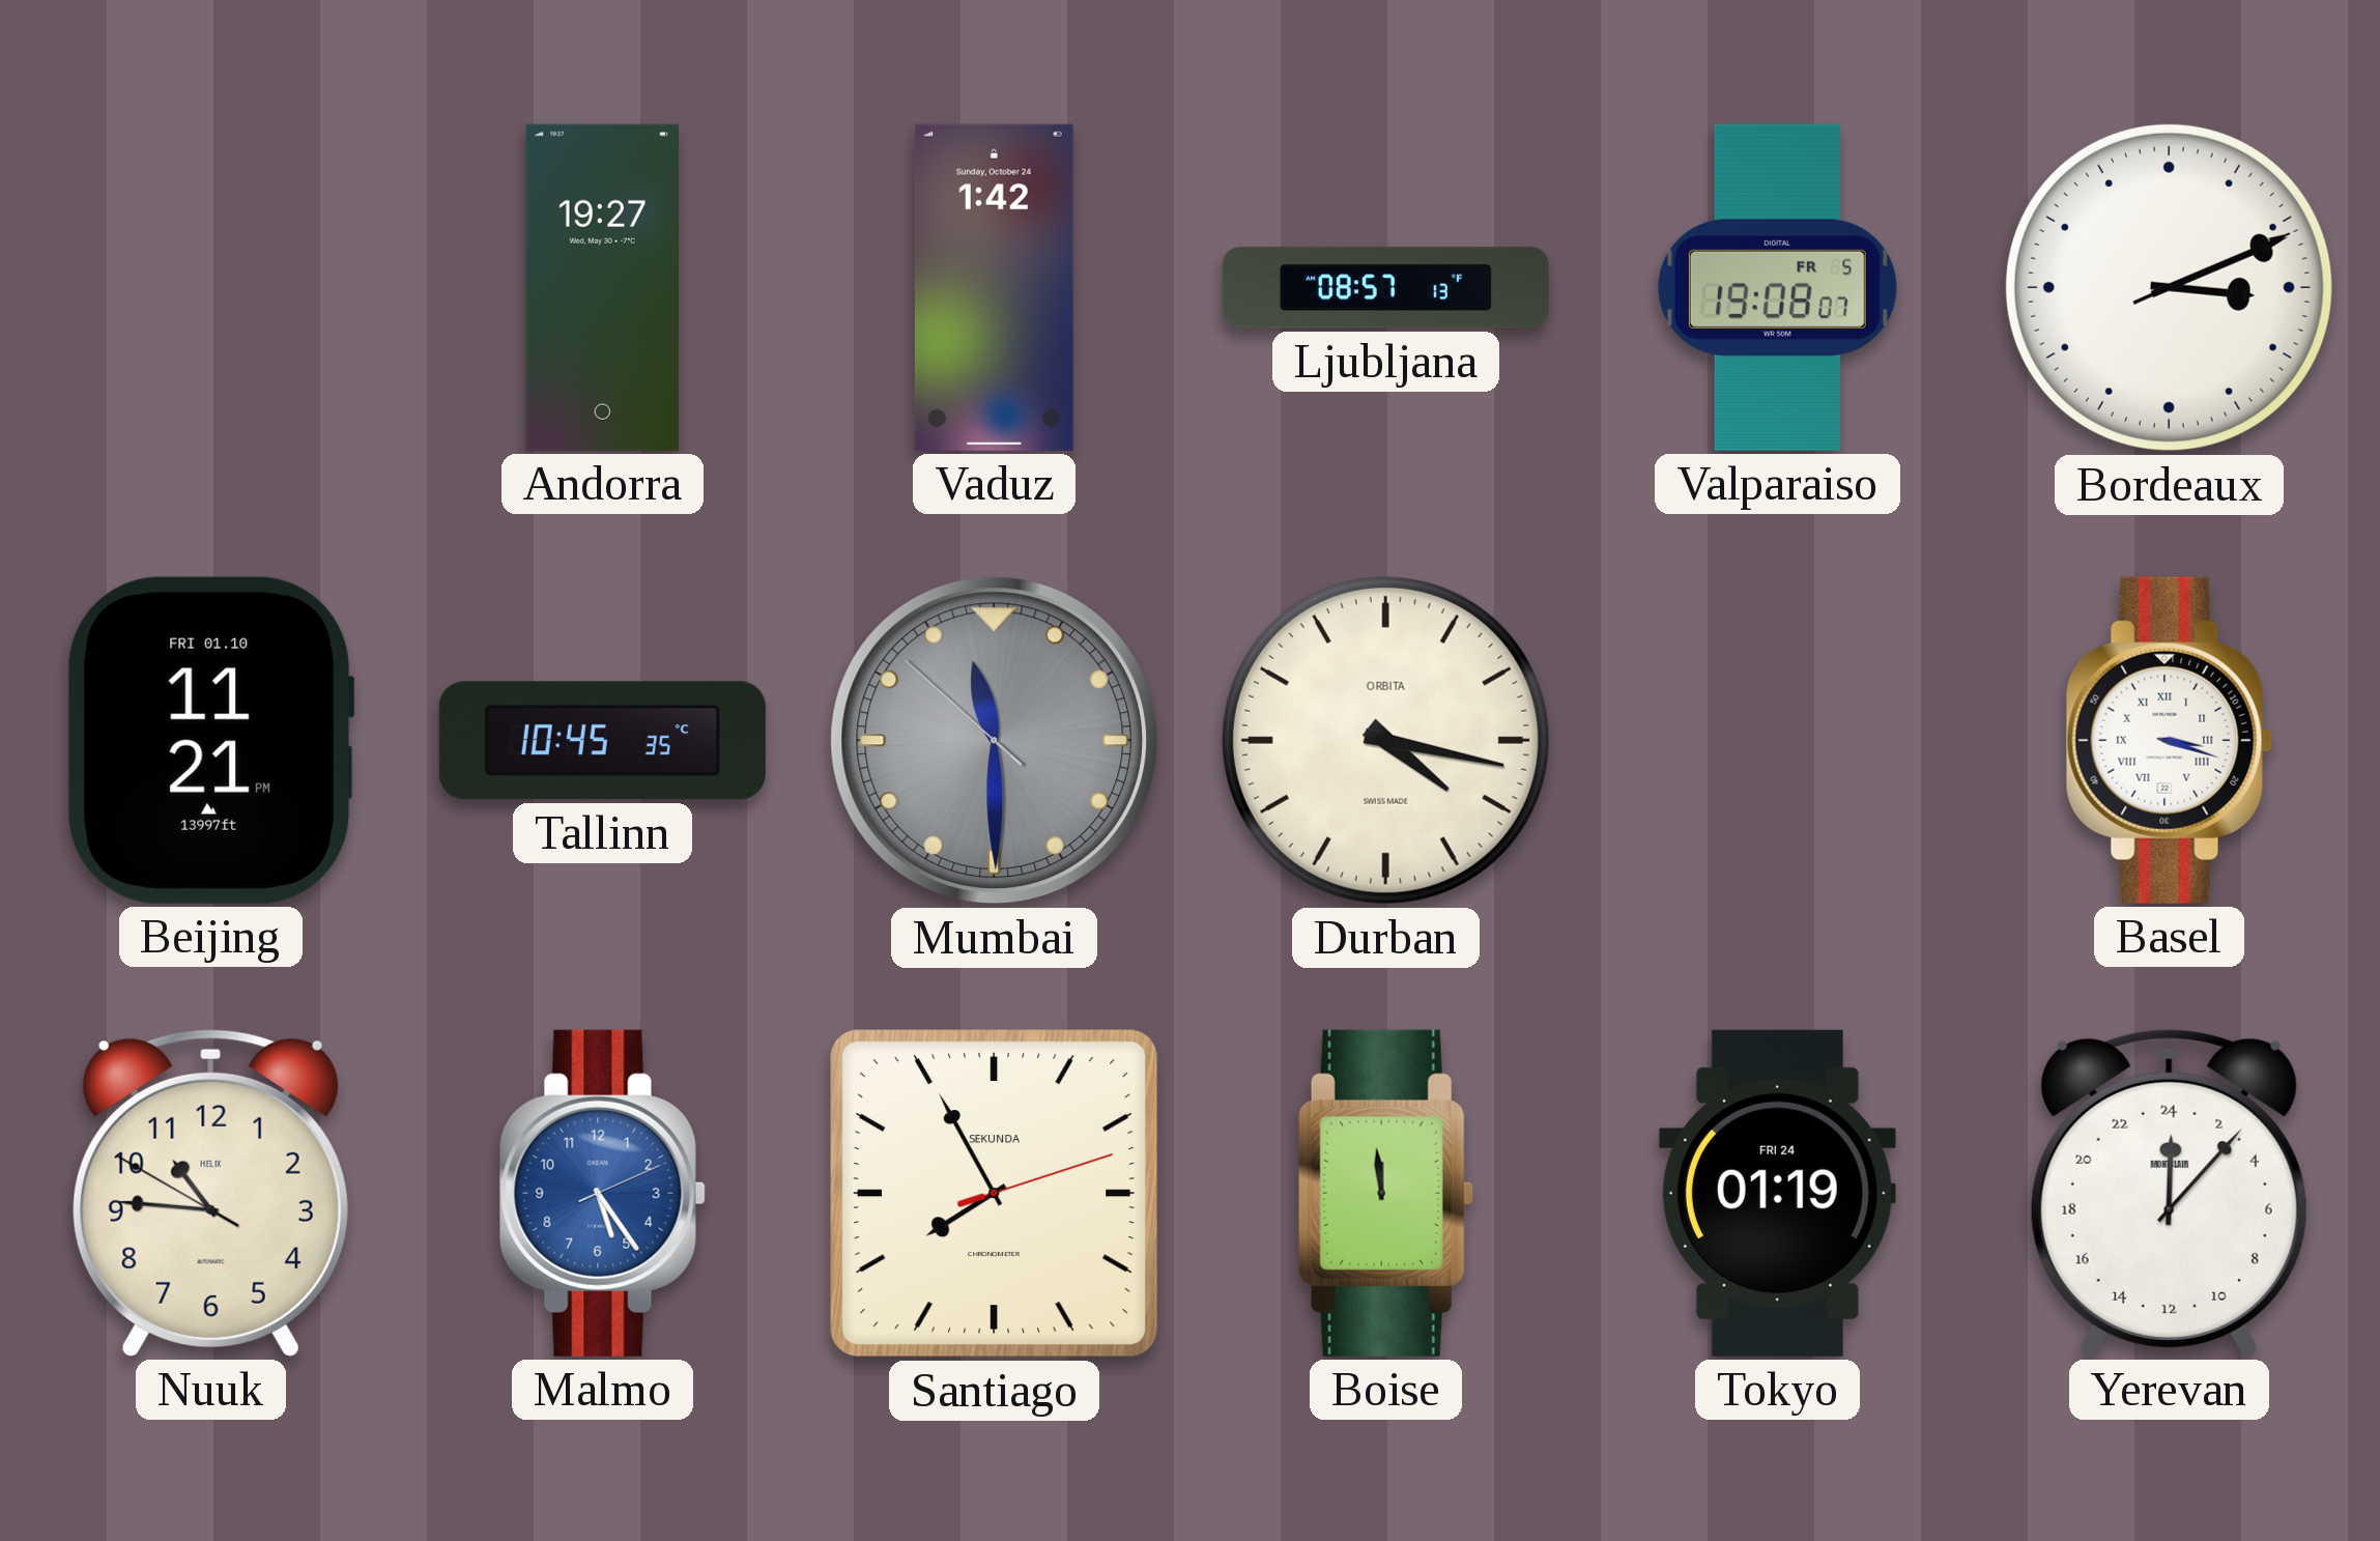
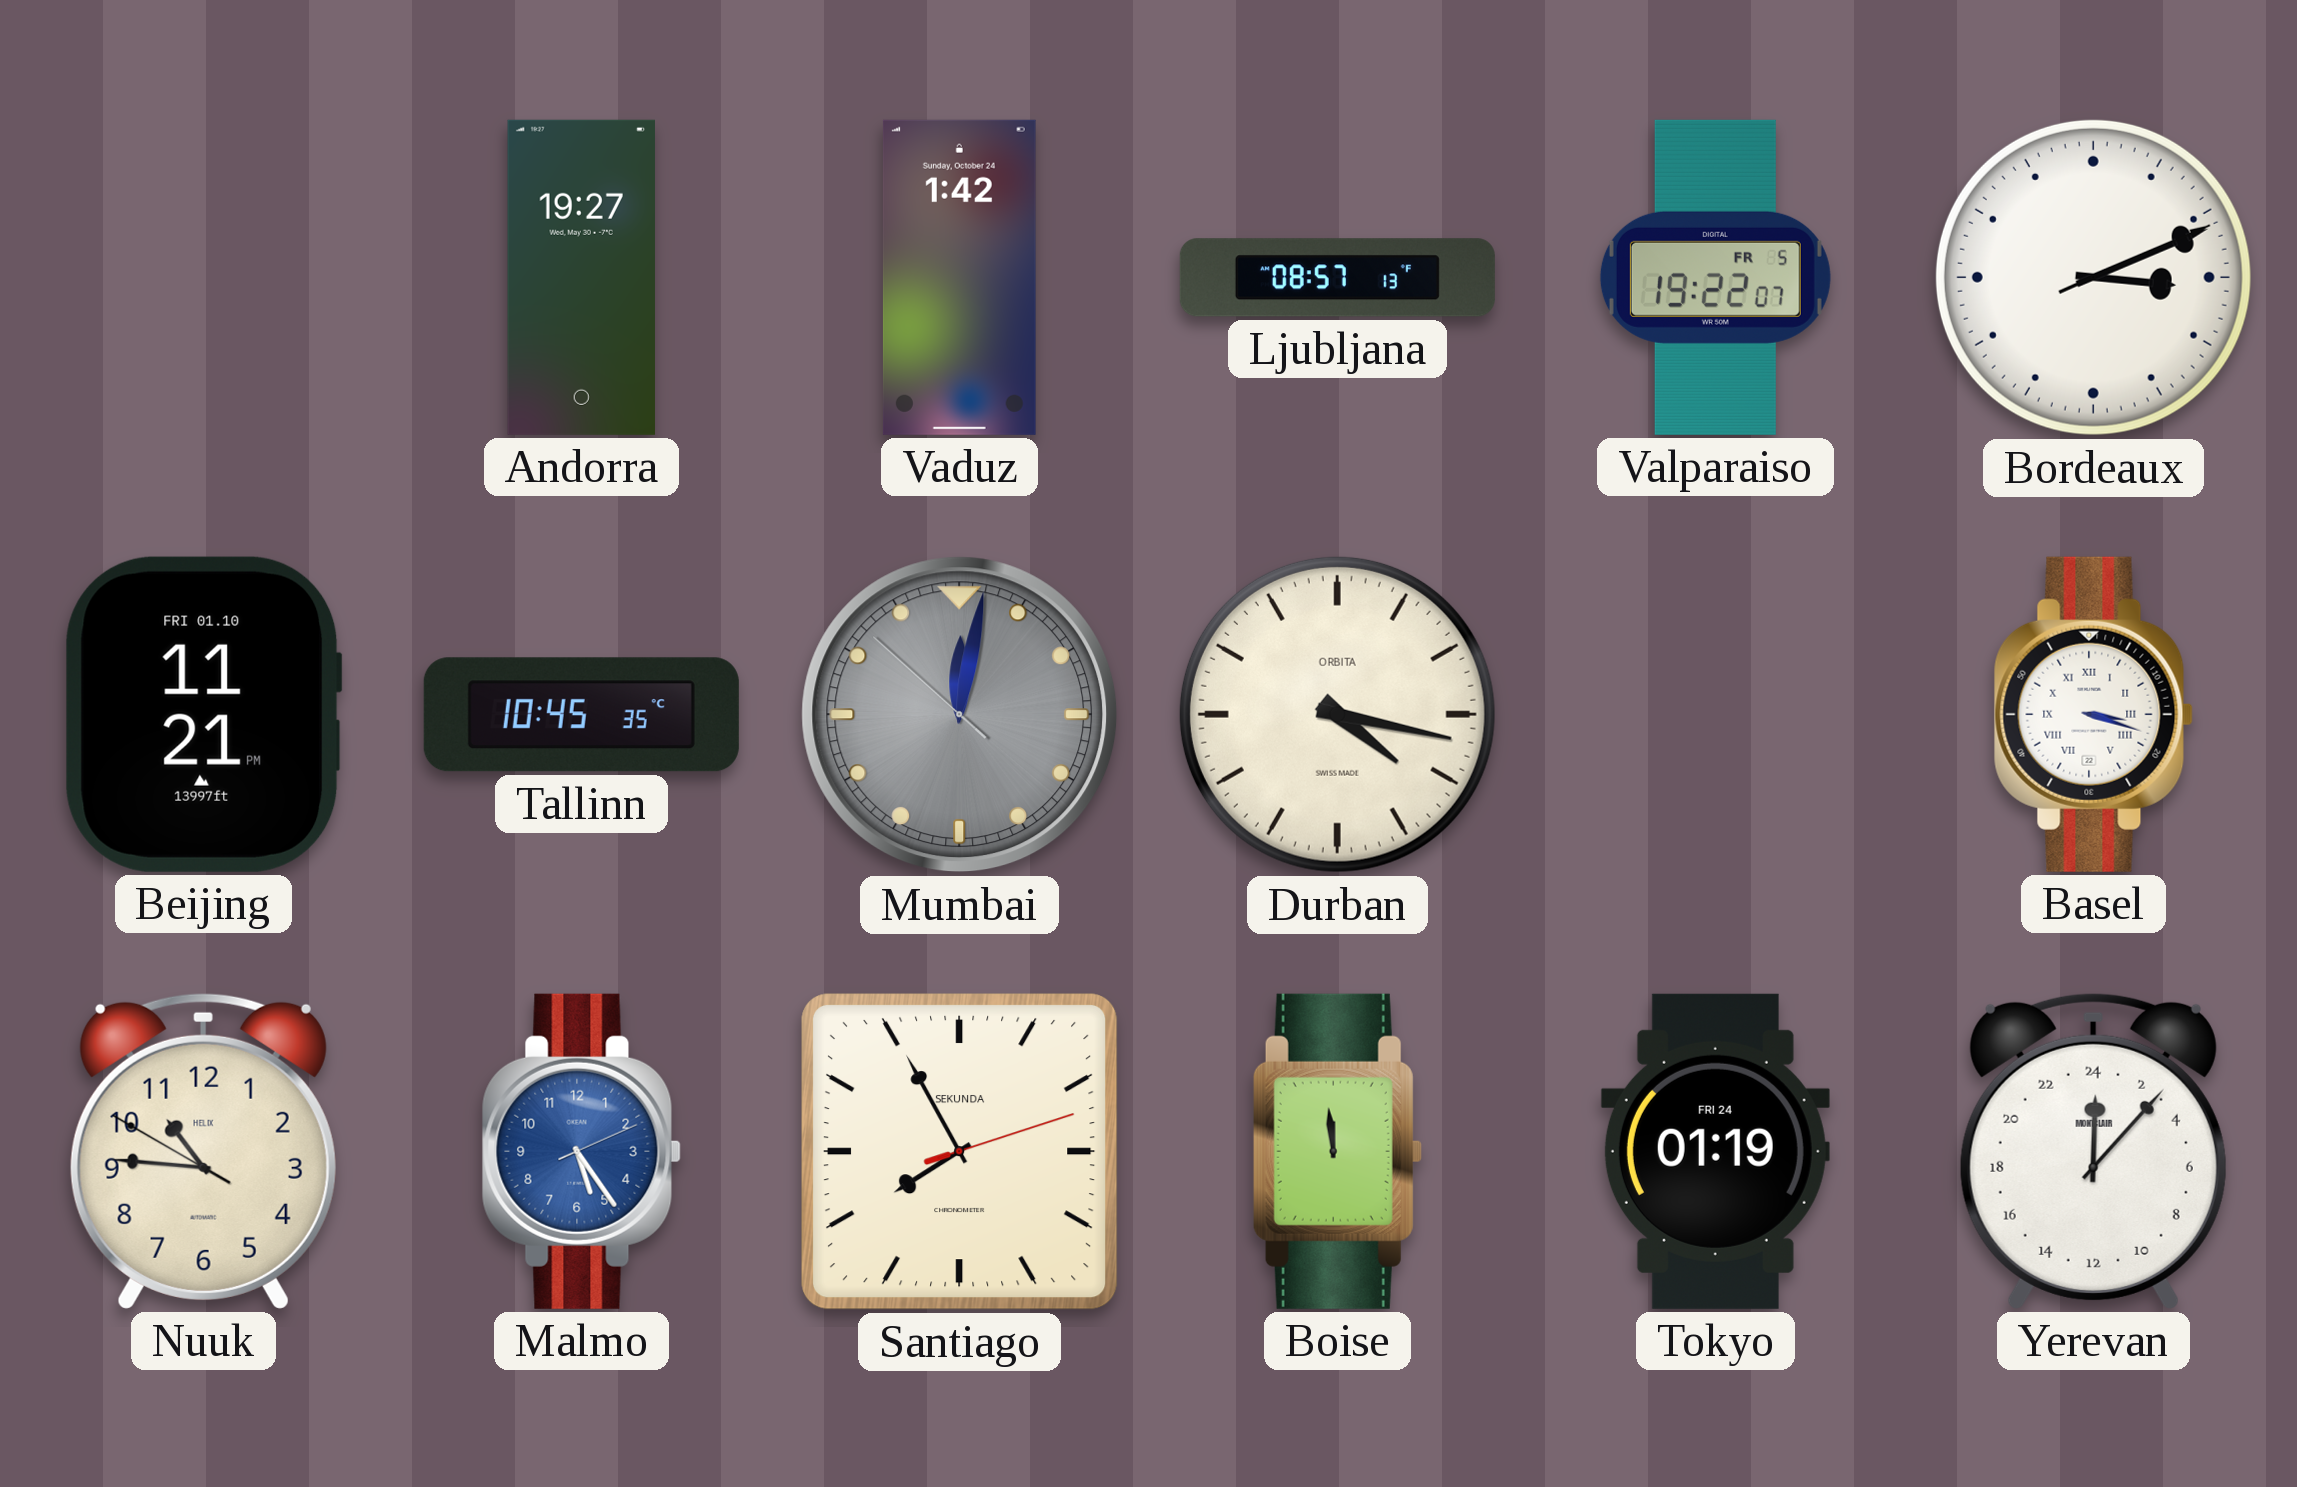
Valparaiso: 19:08 -> 19:22 (1715, 277)
Mumbai: 11:29 -> 12:01 (960, 715)
